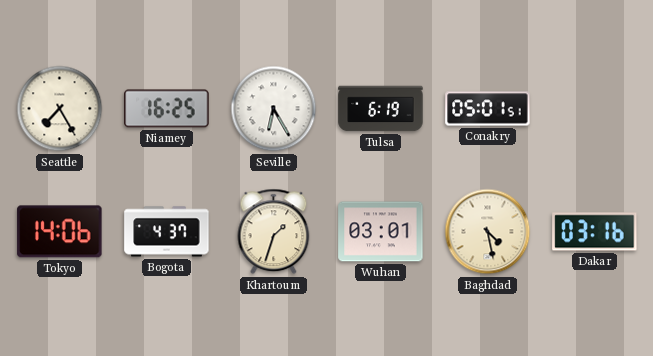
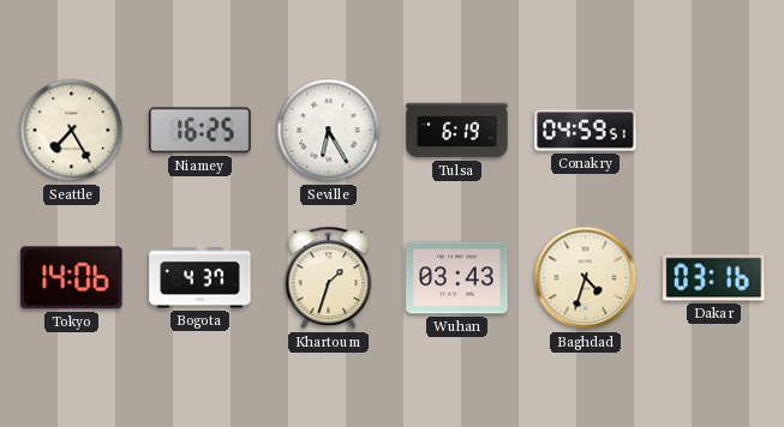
Conakry: 05:01 -> 04:59 (586, 131)
Wuhan: 03:01 -> 03:43 (457, 278)
Baghdad: 4:28 -> 4:33 (586, 278)
